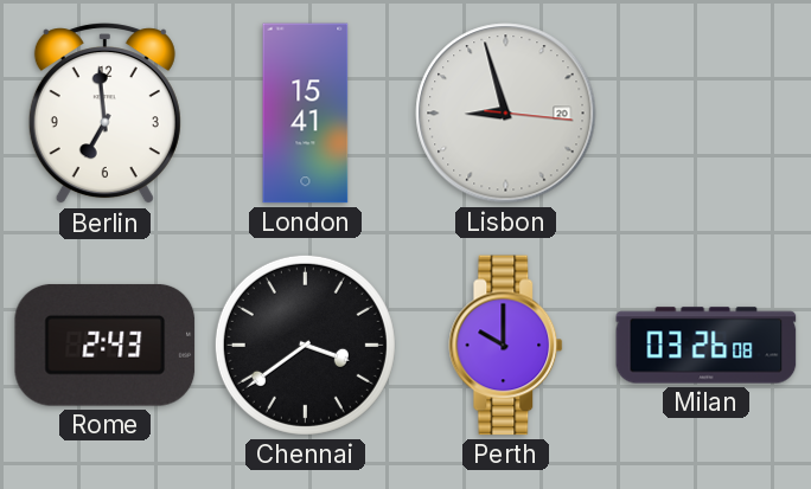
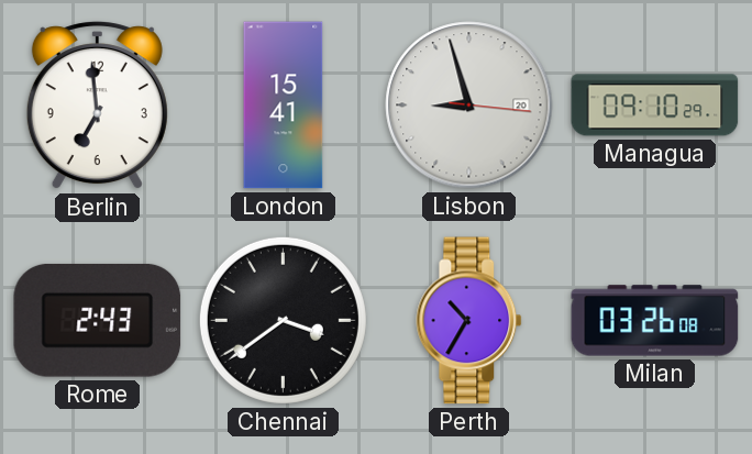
Managua: none -> 09:10 (655, 106)
Perth: 10:00 -> 10:35 (469, 321)
